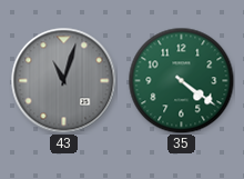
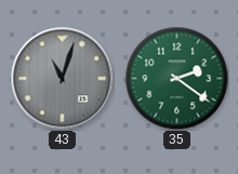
35: 4:21 -> 2:21 (176, 78)
